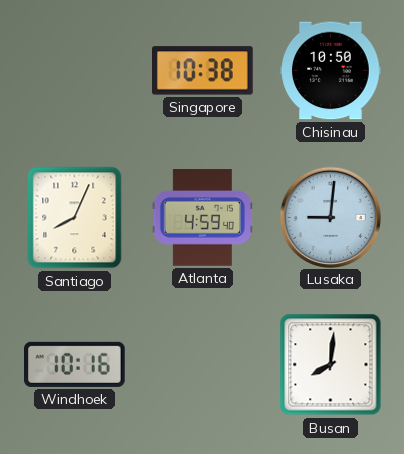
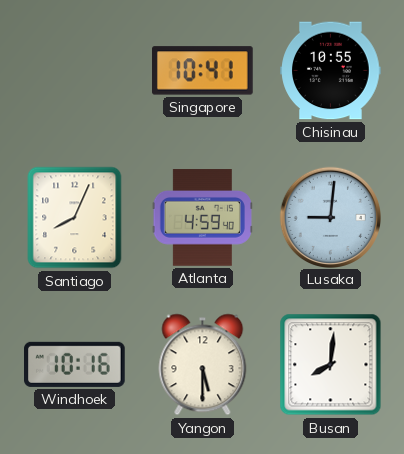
Singapore: 10:38 -> 10:41 (203, 71)
Chisinau: 10:50 -> 10:55 (331, 71)
Yangon: none -> 5:30 (203, 365)
